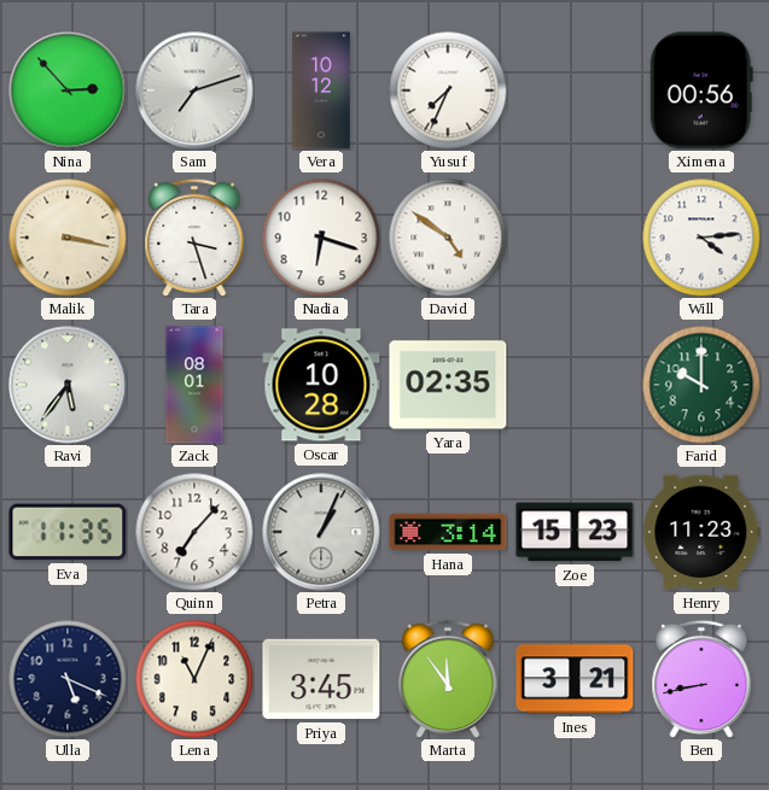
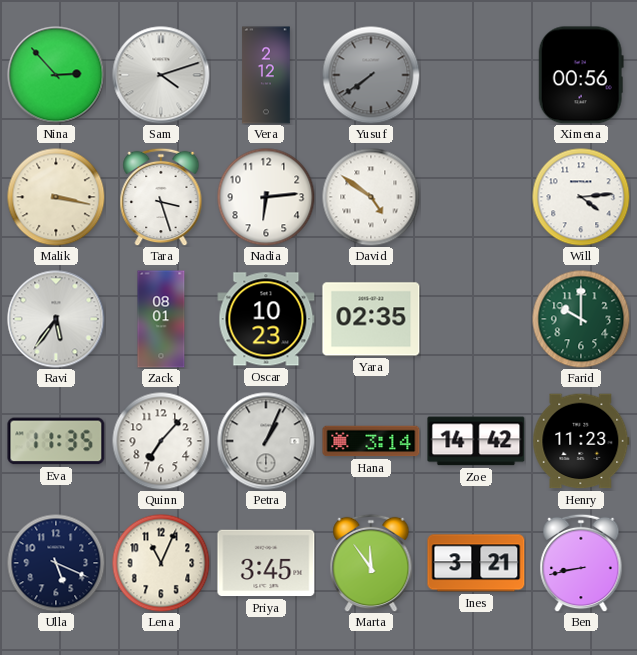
Sam: 7:12 -> 4:12 (161, 75)
Vera: 10:12 -> 2:12 (266, 75)
Yusuf: 7:34 -> 7:39 (371, 75)
Yusuf dial: white -> grey (371, 75)
Nadia: 6:18 -> 6:14 (266, 197)
Oscar: 10:28 -> 10:23 (266, 319)
Zoe: 15:23 -> 14:42 (476, 441)
